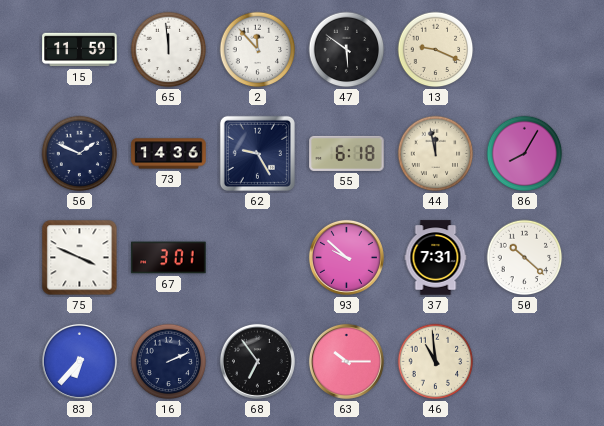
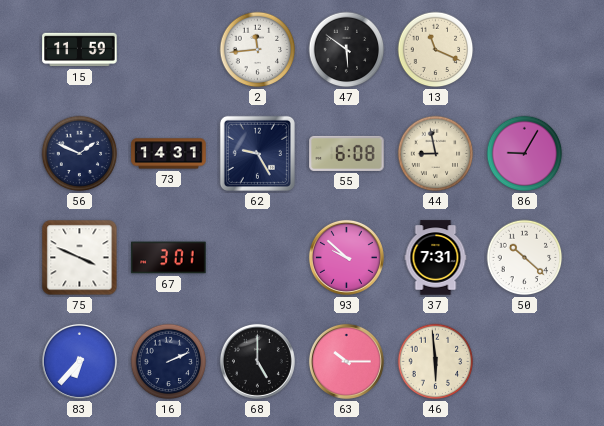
65: 11:59 -> none (169, 50)
2: 11:53 -> 11:44 (258, 50)
13: 9:19 -> 11:19 (436, 50)
73: 14:36 -> 14:31 (169, 154)
55: 6:18 -> 6:08 (347, 153)
44: 11:58 -> 8:58 (436, 154)
86: 8:05 -> 9:05 (525, 154)
68: 6:54 -> 5:00 (257, 361)
46: 10:59 -> 5:59 (436, 362)
